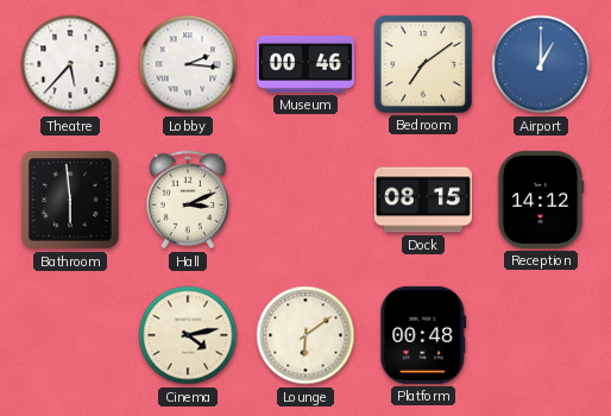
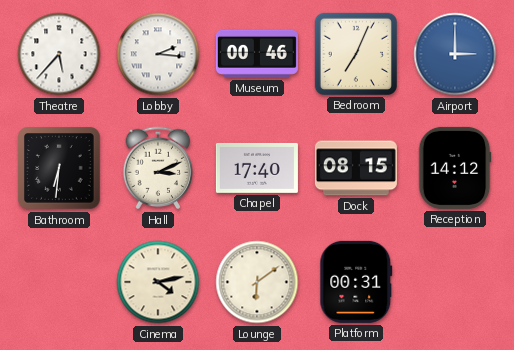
Bedroom: 7:09 -> 7:04 (356, 54)
Airport: 1:00 -> 3:00 (455, 54)
Bathroom: 5:59 -> 6:31 (59, 168)
Chapel: none -> 17:40 (257, 168)
Platform: 00:48 -> 00:31 (356, 282)
